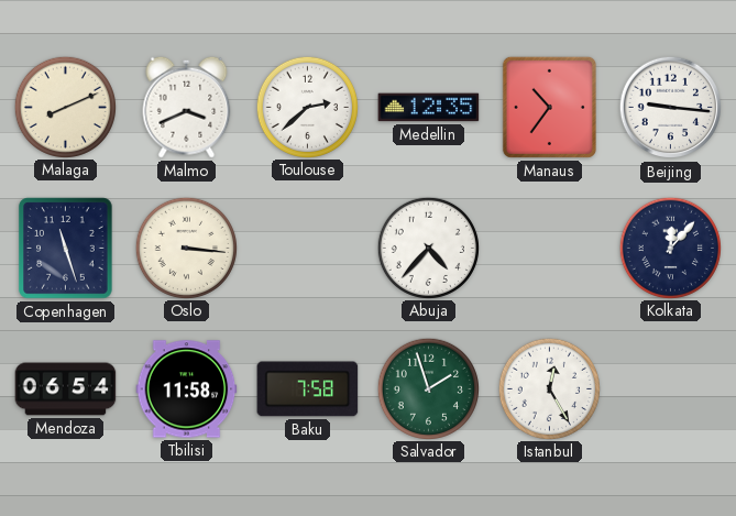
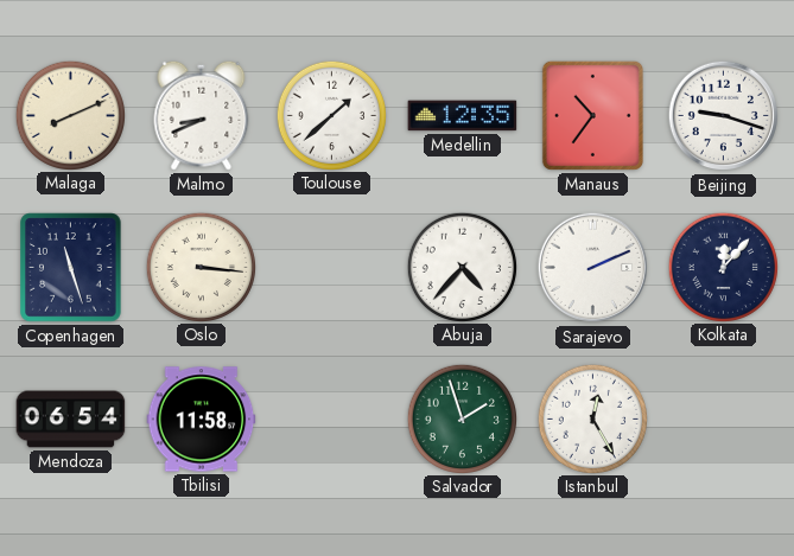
Malmo: 3:41 -> 8:41 (202, 115)
Toulouse: 2:38 -> 1:38 (331, 115)
Beijing: 9:16 -> 9:18 (724, 116)
Sarajevo: none -> 2:11 (593, 268)
Baku: 7:58 -> none (308, 389)
